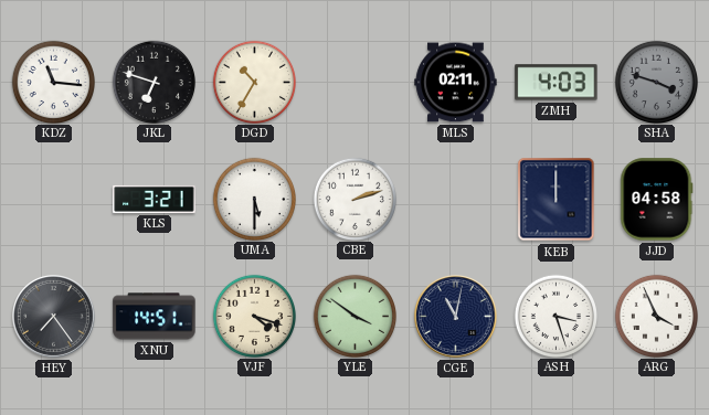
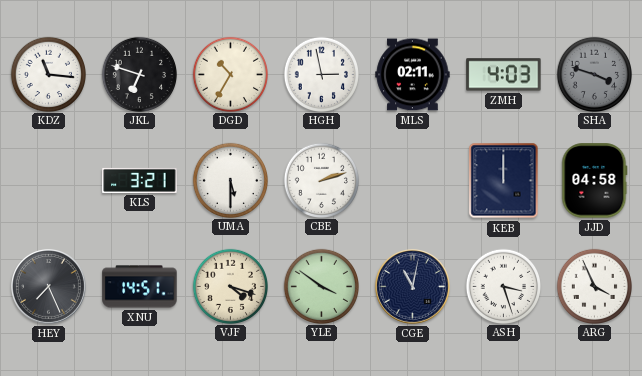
HGH: none -> 2:58 (321, 74)
HEY: 7:24 -> 7:26 (49, 287)
